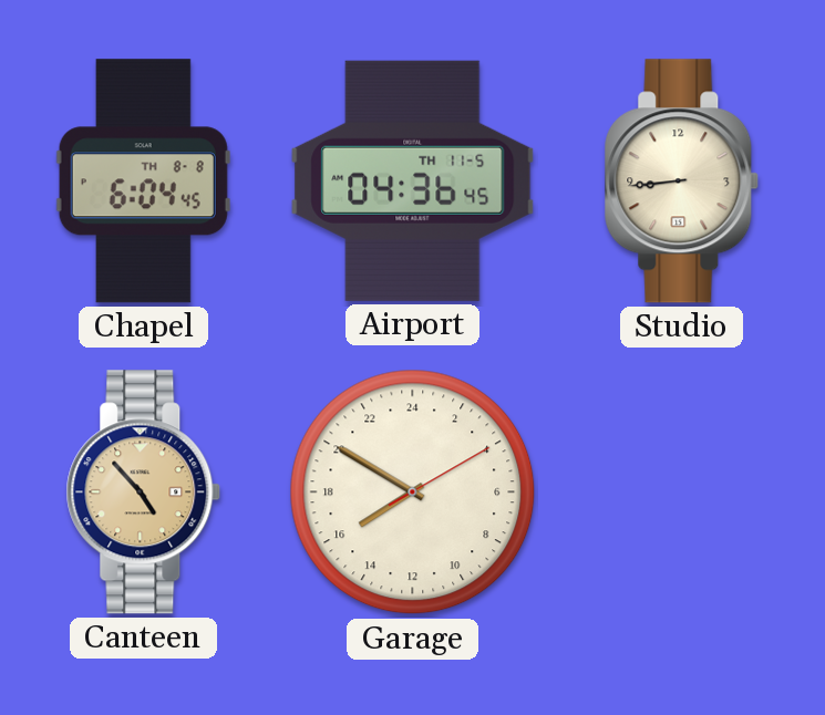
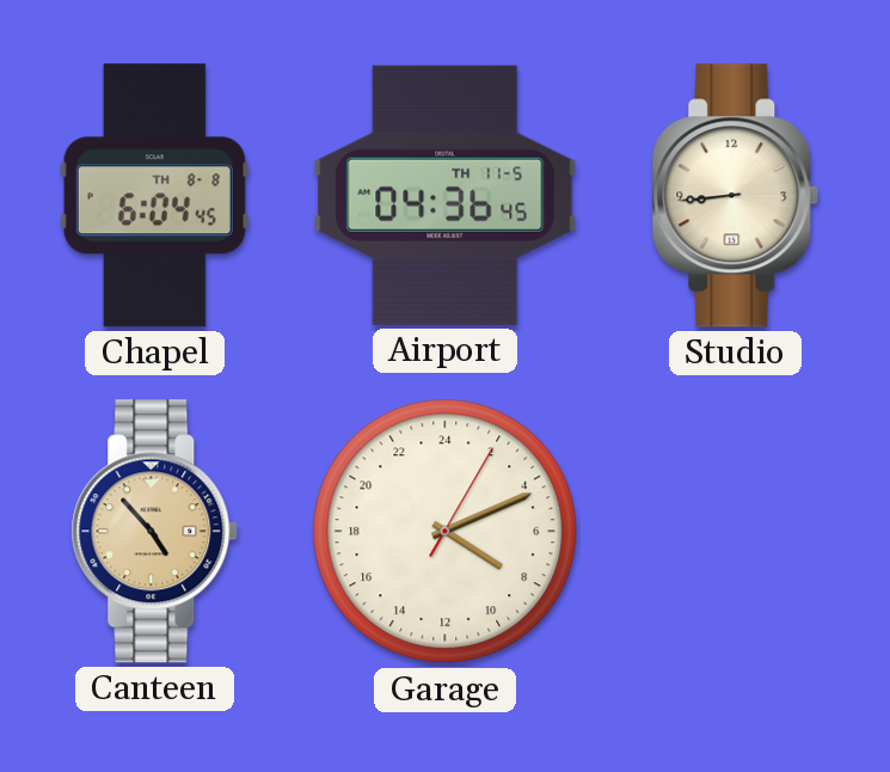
Garage: 15:50 -> 8:11 (446, 532)
